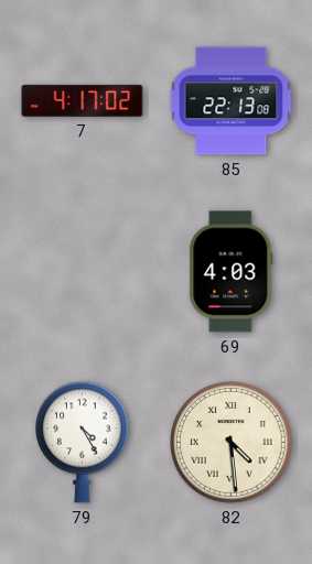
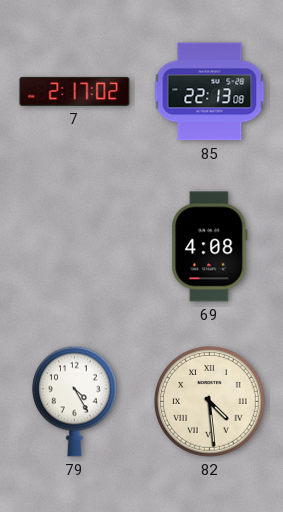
7: 4:17 -> 2:17 (75, 91)
69: 4:03 -> 4:08 (210, 247)
